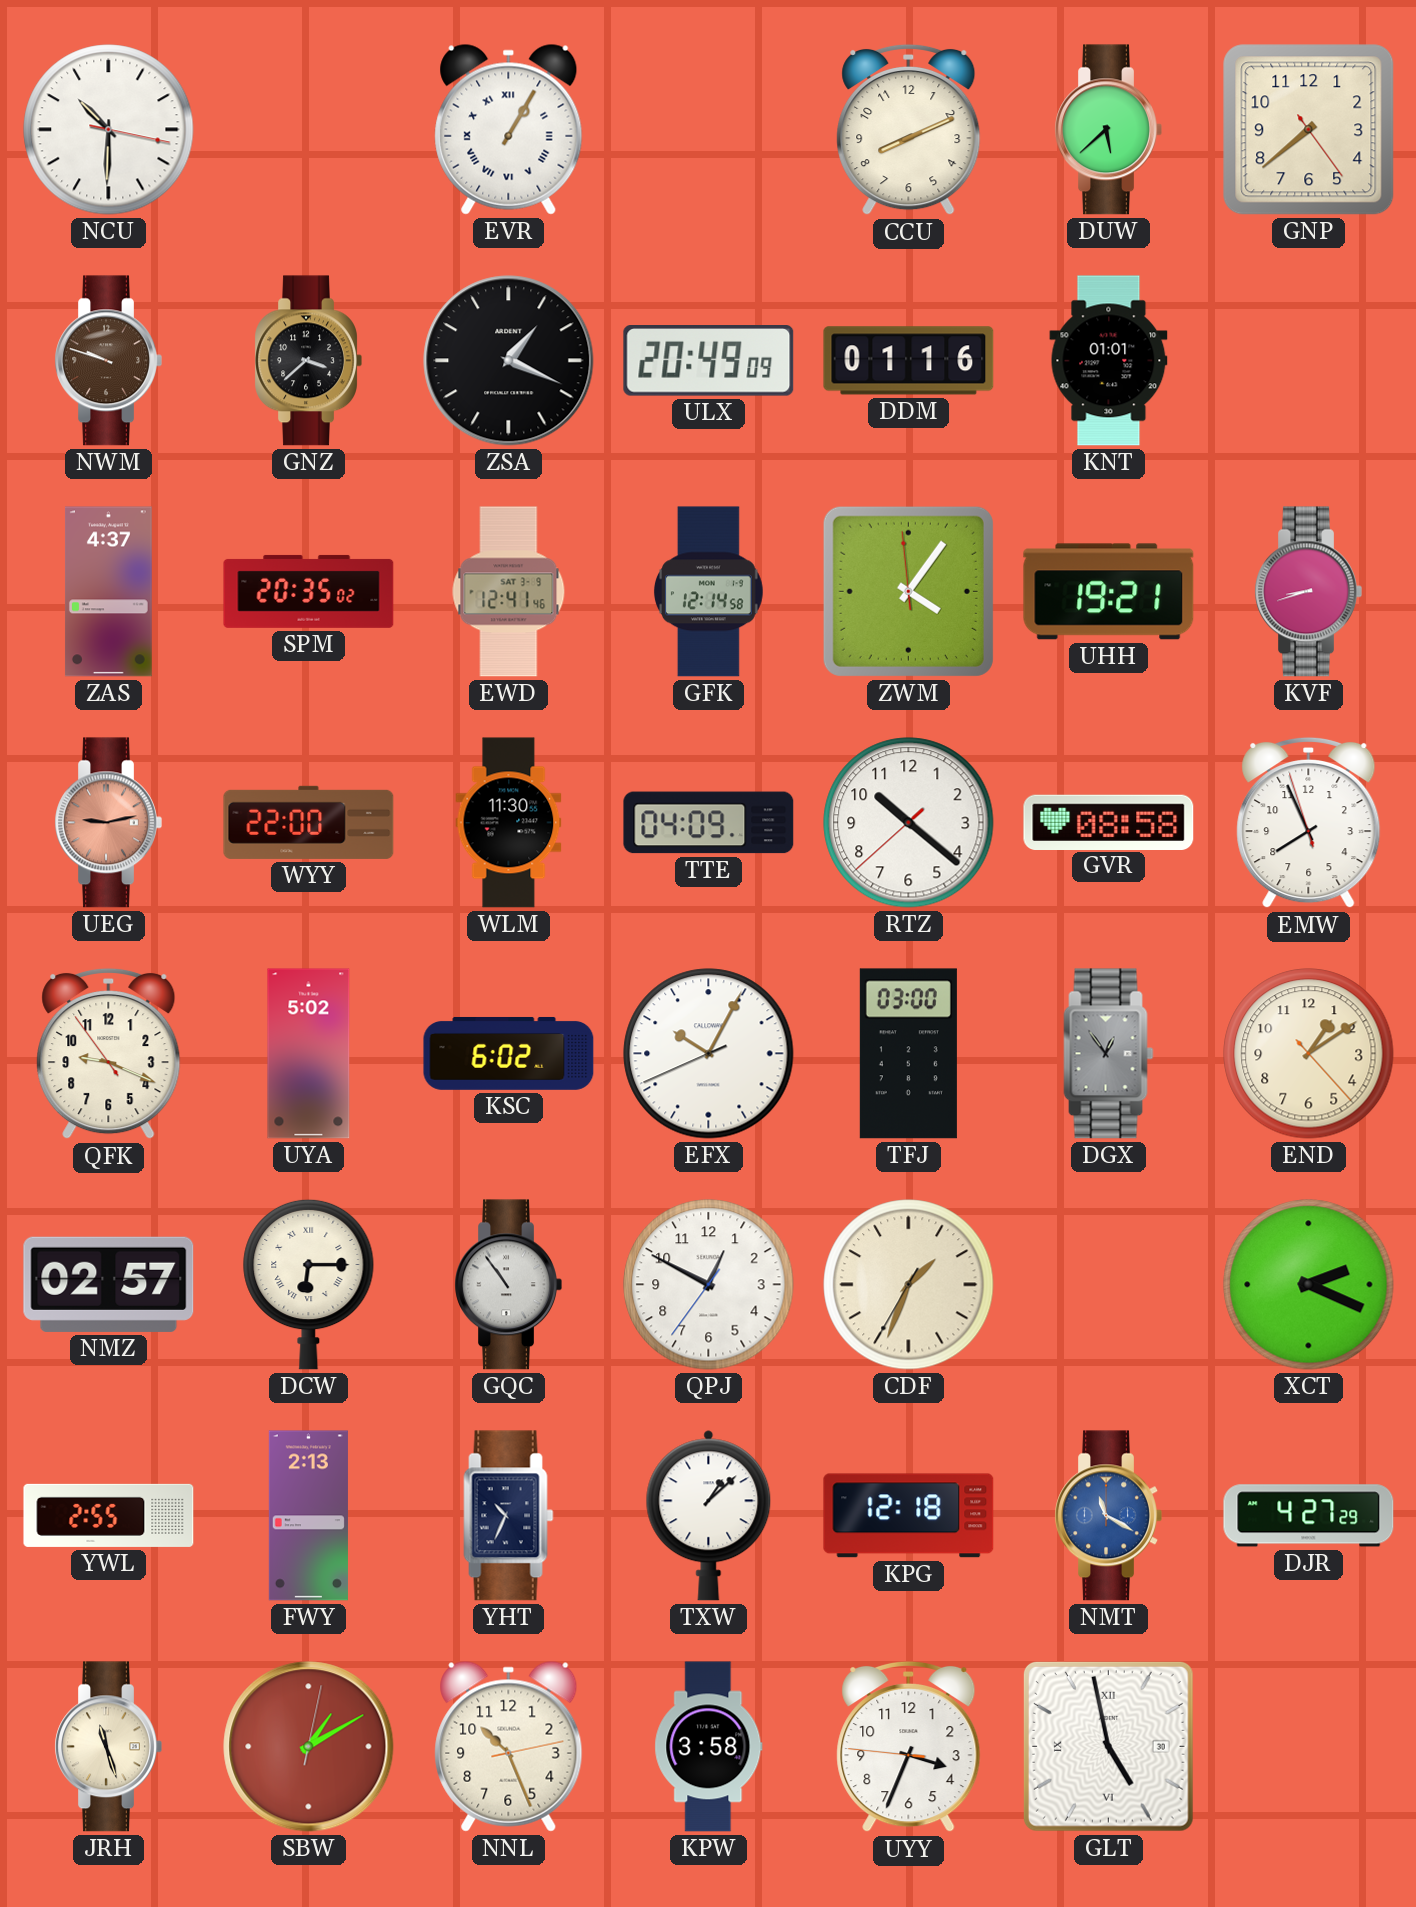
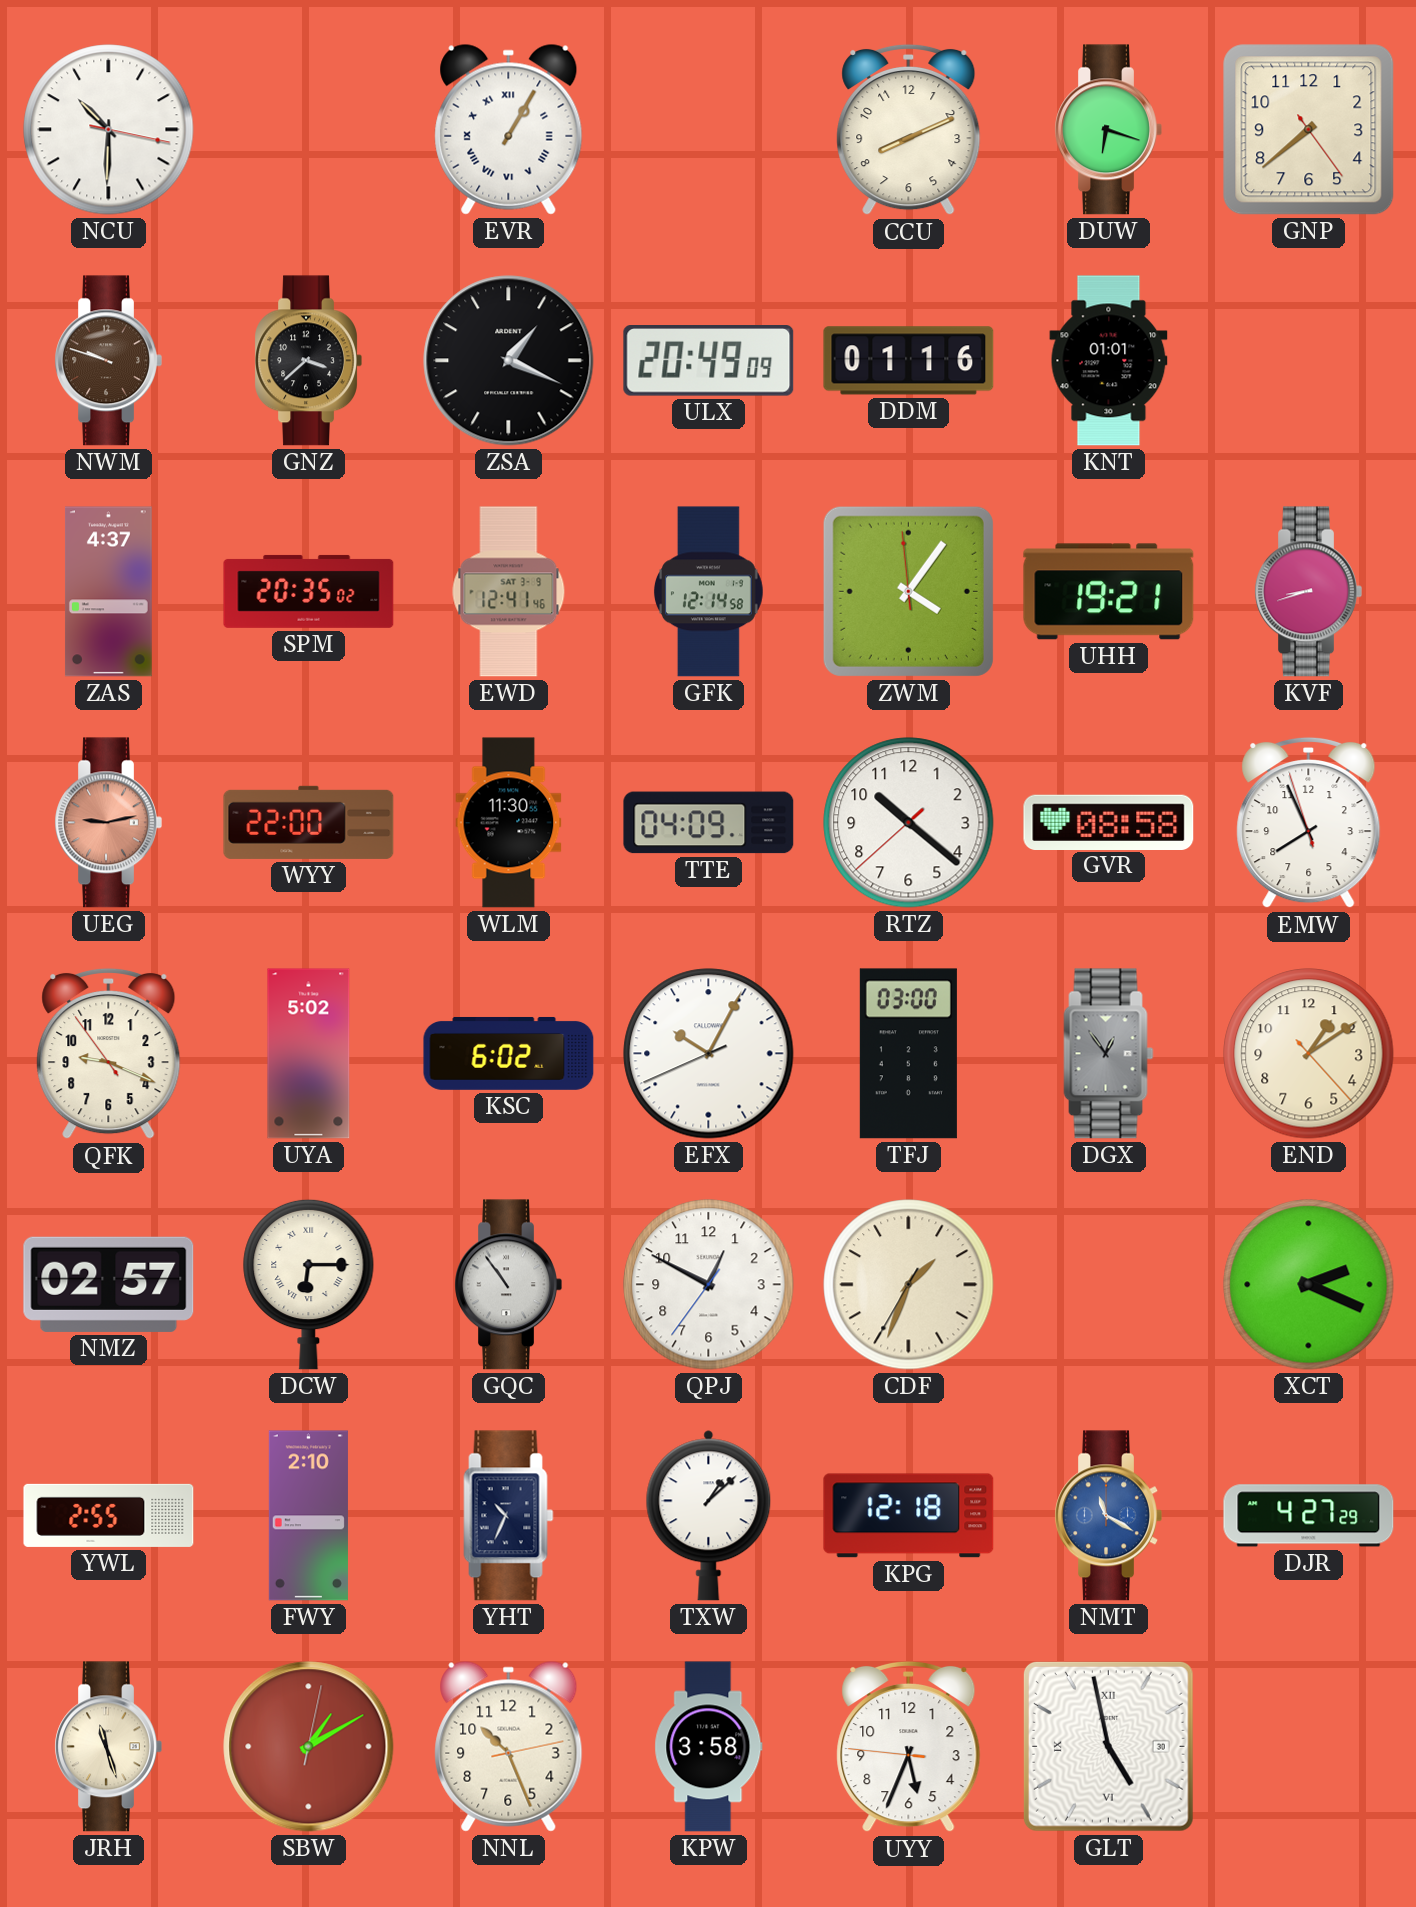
DUW: 5:38 -> 6:18 (1108, 130)
FWY: 2:13 -> 2:10 (308, 1516)
UYY: 3:33 -> 5:33 (909, 1747)
